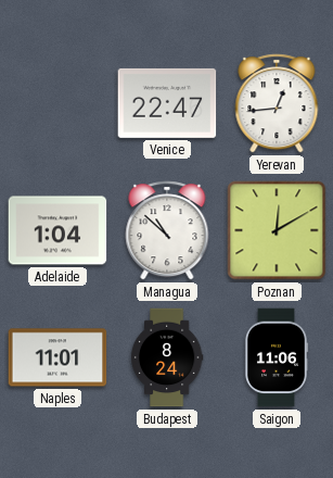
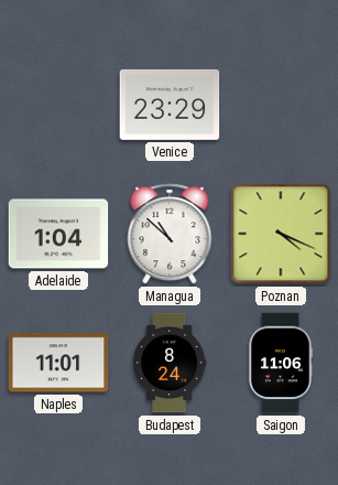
Venice: 22:47 -> 23:29 (170, 105)
Yerevan: 12:44 -> none (277, 103)
Poznan: 12:10 -> 4:19 (281, 234)
